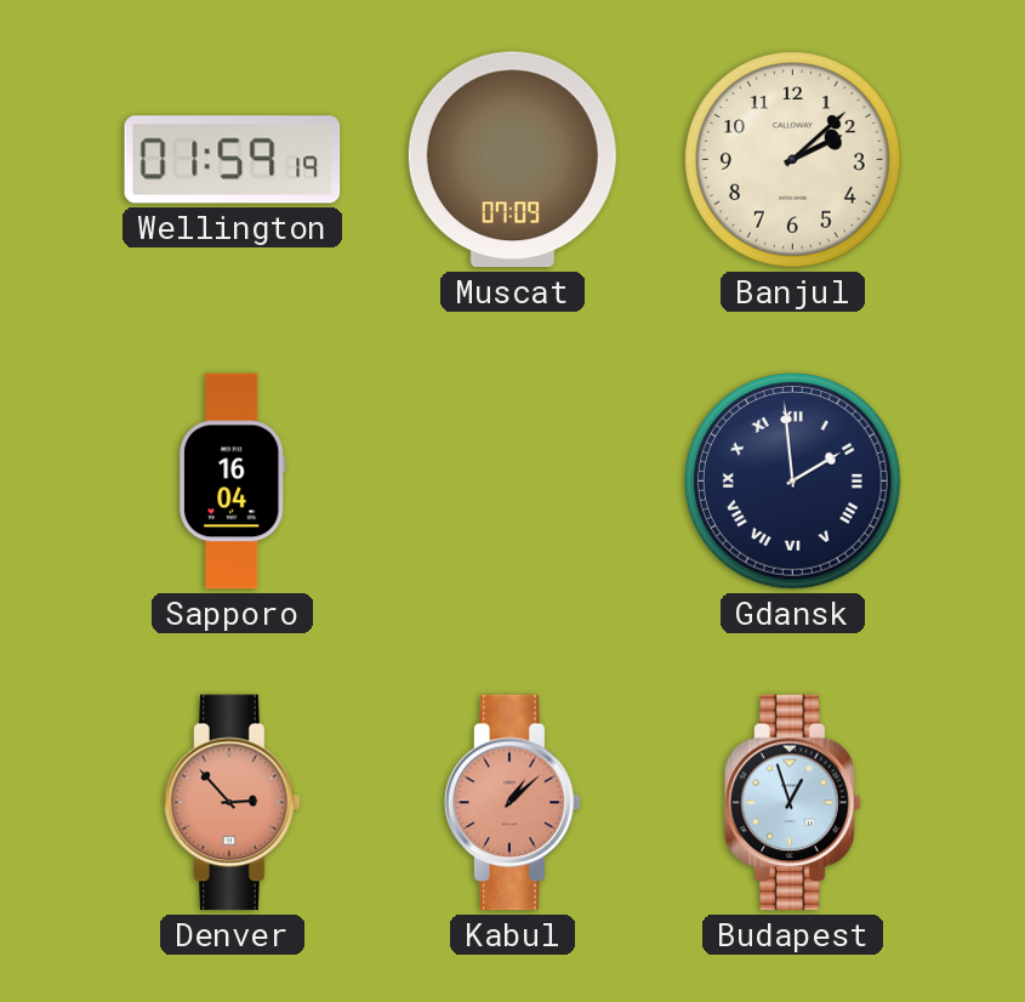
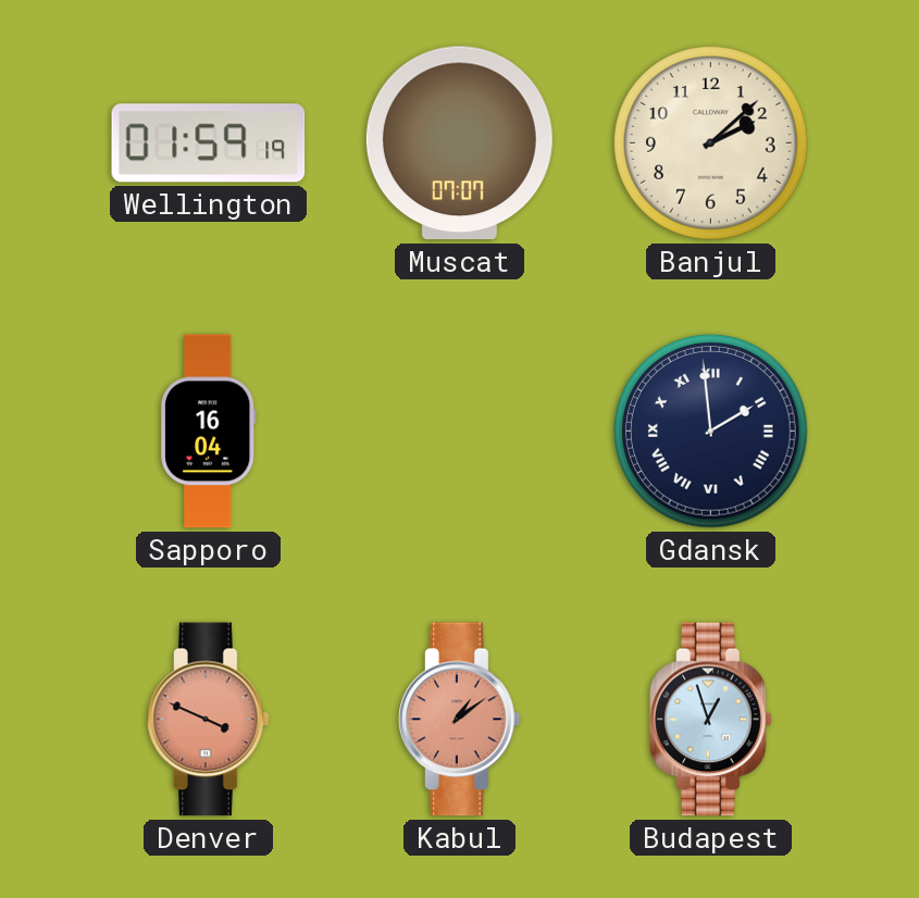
Muscat: 07:09 -> 07:07 (459, 144)
Denver: 2:53 -> 3:49 (209, 720)
Kabul: 1:08 -> 1:09 (460, 720)
